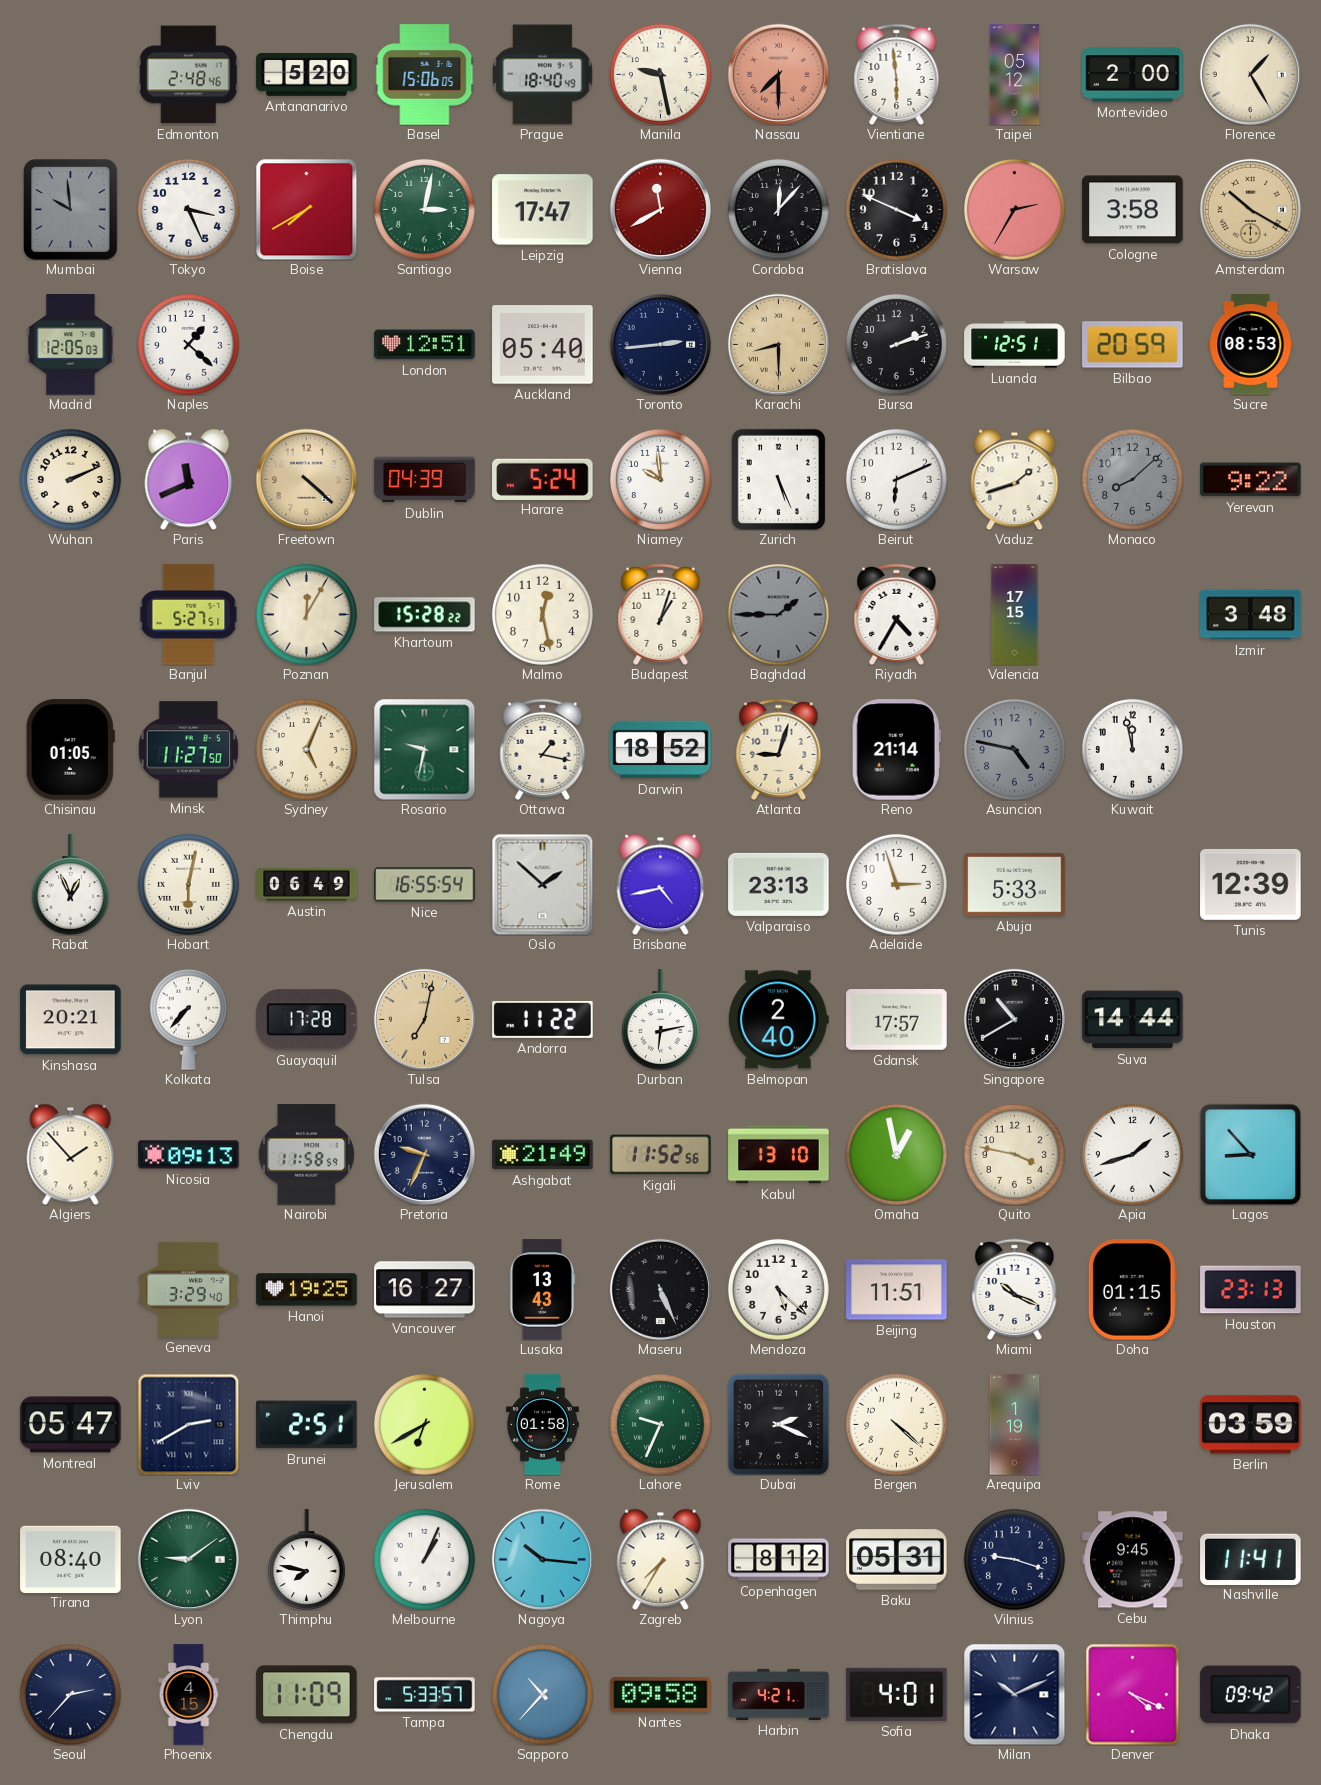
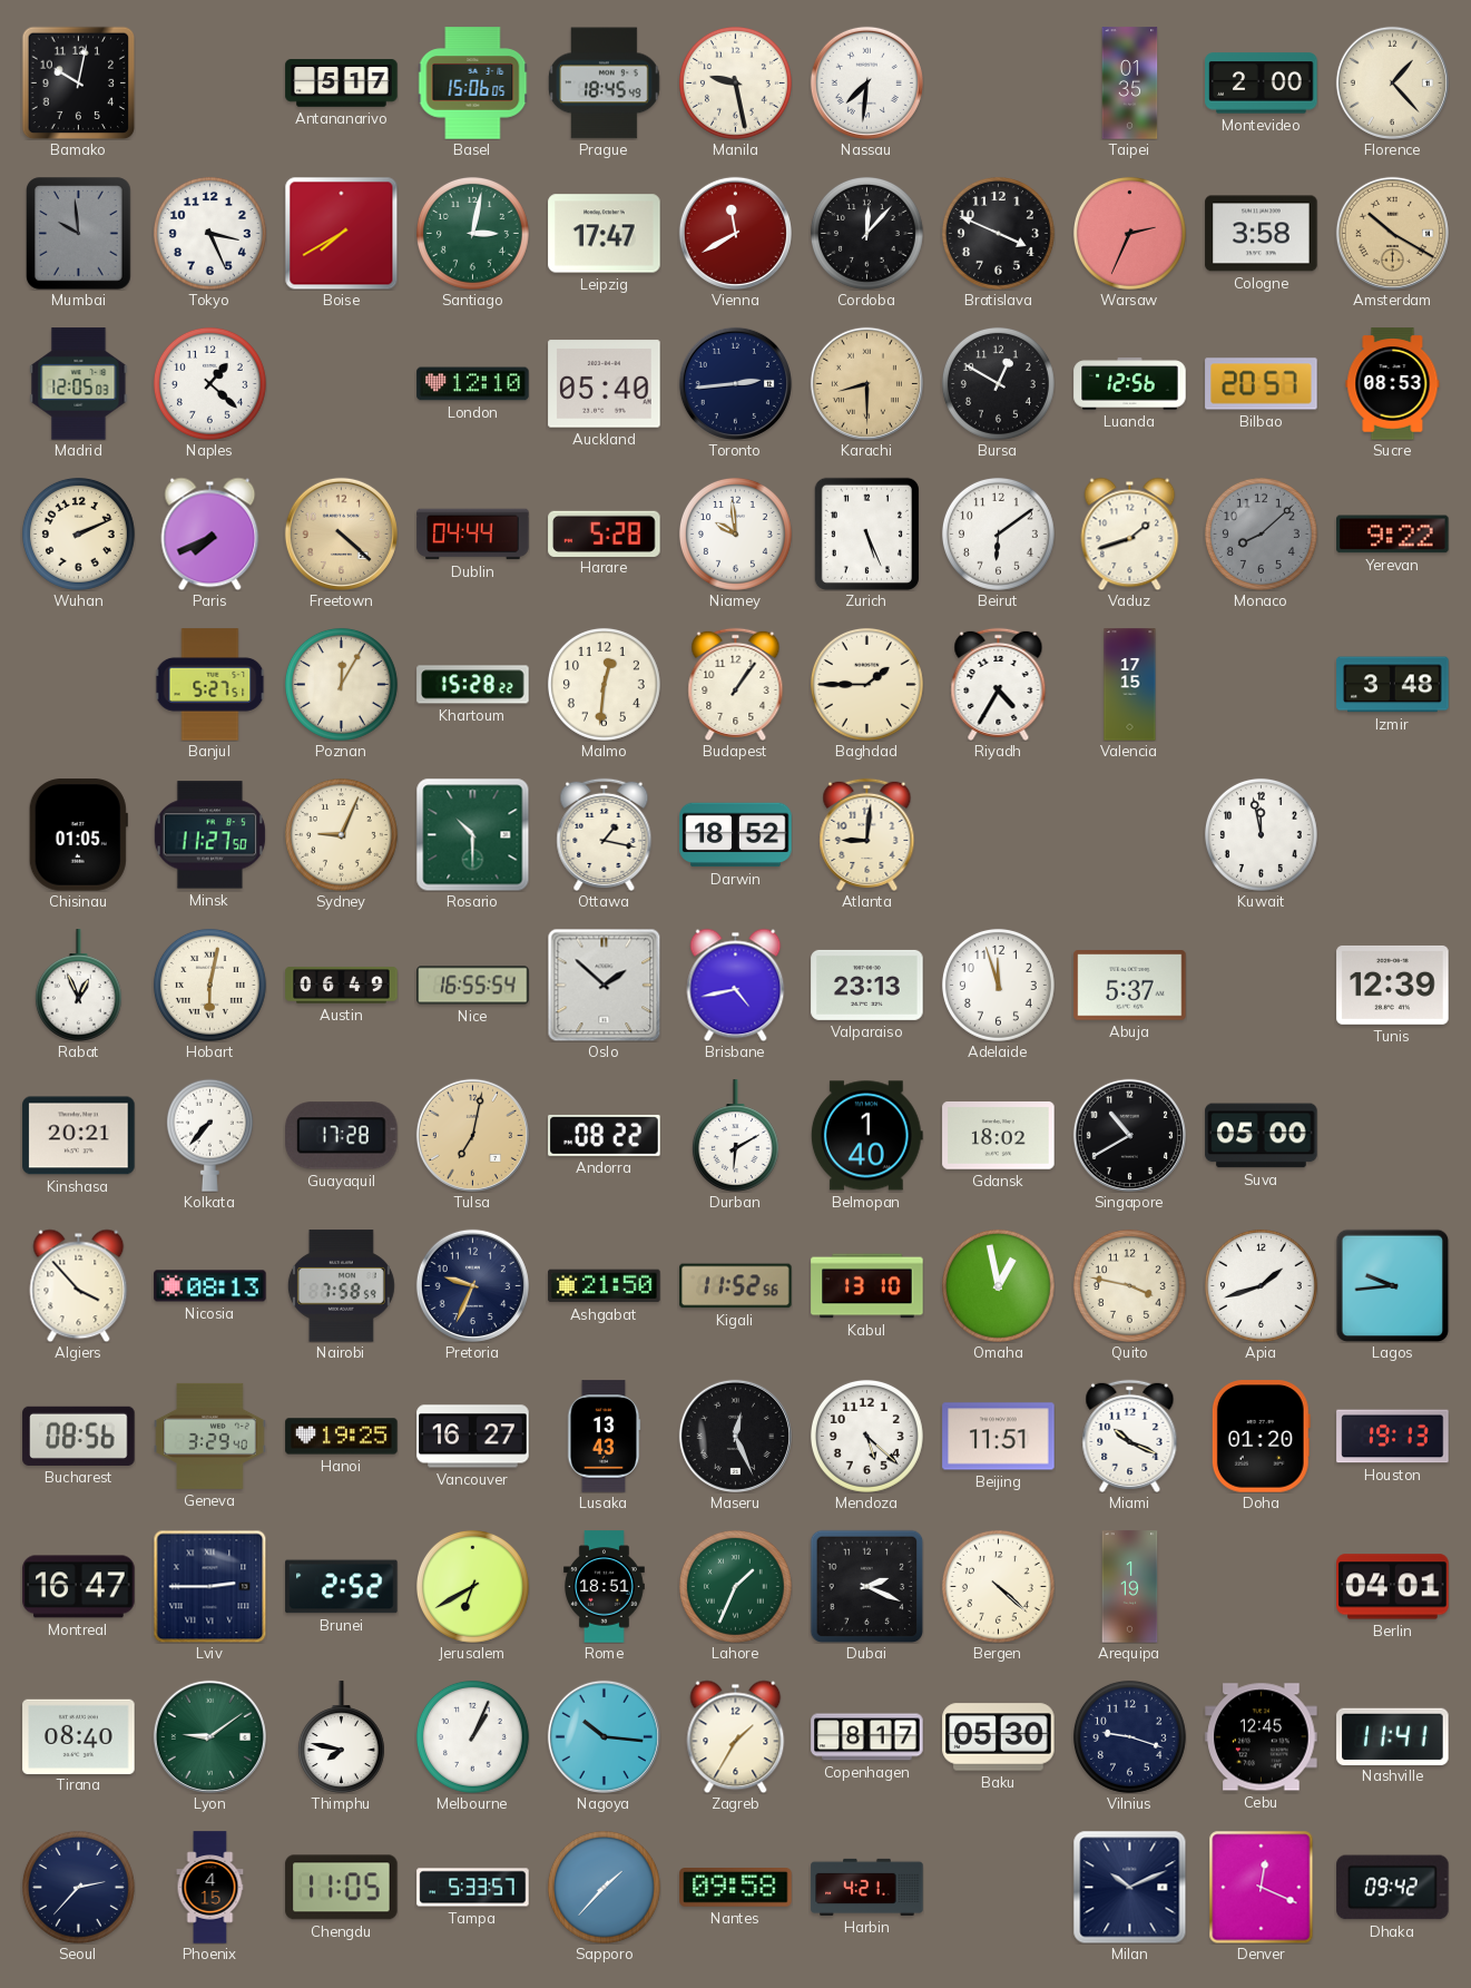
Bamako: none -> 10:02 (78, 82)
Edmonton: 2:48 -> none (188, 75)
Antananarivo: 5:20 -> 5:17 (342, 84)
Prague: 18:40 -> 18:45 (604, 84)
Nassau: 7:30 -> 7:31 (866, 82)
Nassau dial: salmon -> white (866, 82)
Vientiane: 5:59 -> none (897, 74)
Taipei: 05:12 -> 01:35 (1130, 84)
Florence: 1:25 -> 1:23 (1392, 82)
Warsaw: 2:35 -> 2:34 (1129, 233)
London: 12:51 -> 12:10 (473, 384)
Bursa: 2:12 -> 12:50 (998, 383)
Luanda: 12:51 -> 12:56 (1130, 384)
Bilbao: 20:59 -> 20:57 (1262, 384)
Paris: 11:41 -> 7:41 (210, 533)
Dublin: 04:39 -> 04:44 (473, 535)
Harare: 5:24 -> 5:28 (605, 533)
Beirut: 6:11 -> 6:09 (998, 533)
Malmo: 12:28 -> 12:31 (604, 684)
Budapest: 1:03 -> 1:06 (736, 684)
Baghdad dial: grey -> cream (866, 684)
Sydney: 5:04 -> 9:04 (341, 834)
Rosario: 9:32 -> 10:30 (472, 834)
Atlanta: 9:03 -> 9:01 (867, 834)
Reno: 21:14 -> none (896, 750)
Asuncion: 4:47 -> none (1014, 749)
Adelaide: 2:57 -> 11:57 (998, 985)
Abuja: 5:33 -> 5:37 (1130, 986)
Andorra: 11:22 -> 08:22 (605, 1135)
Durban: 6:13 -> 6:10 (735, 1136)
Belmopan: 2:40 -> 1:40 (866, 1136)
Gdansk: 17:57 -> 18:02 (999, 1136)
Suva: 14:44 -> 05:00 (1262, 1136)
Algiers: 1:53 -> 3:53 (79, 1285)
Nicosia: 09:13 -> 08:13 (210, 1286)
Nairobi: 11:58 -> 7:58 (341, 1286)
Ashgabat: 21:49 -> 21:50 (605, 1286)
Lagos: 8:53 -> 9:44 (1392, 1285)
Bucharest: none -> 08:56 (79, 1436)
Maseru: 5:26 -> 12:26 (735, 1436)
Doha: 01:15 -> 01:20 (1261, 1437)
Houston: 23:13 -> 19:13 (1393, 1437)
Montreal: 05:47 -> 16:47 (79, 1587)
Lviv: 2:40 -> 2:45 (209, 1586)
Brunei: 2:51 -> 2:52 (342, 1587)
Rome: 01:58 -> 18:51 (605, 1587)
Lahore: 9:34 -> 1:34 (735, 1586)
Berlin: 03:59 -> 04:01 (1393, 1587)
Zagreb: 7:35 -> 1:35 (736, 1736)
Copenhagen: 8:12 -> 8:17 (867, 1737)
Baku: 05:31 -> 05:30 (999, 1737)
Cebu: 9:45 -> 12:45 (1262, 1737)
Chengdu: 11:09 -> 11:05 (342, 1888)
Sapporo: 10:37 -> 1:37 (604, 1887)
Sofia: 4:01 -> none (897, 1694)
Denver: 4:19 -> 12:19 (1262, 1887)
